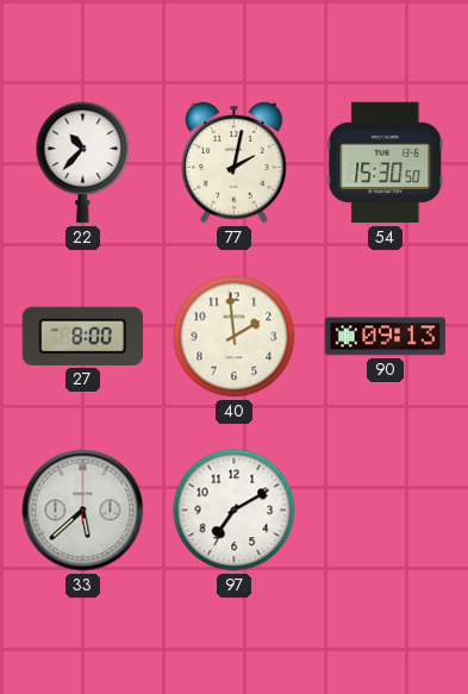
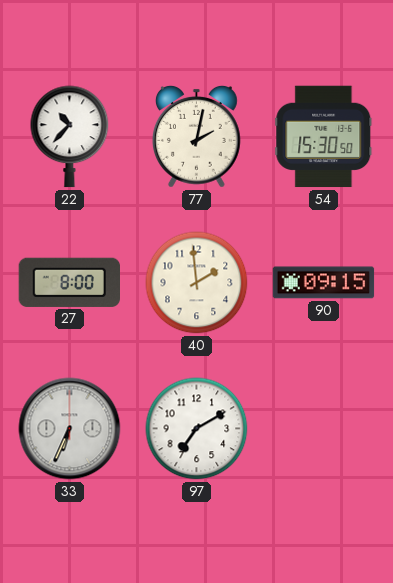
90: 09:13 -> 09:15 (324, 283)
33: 5:38 -> 6:34 (70, 429)
